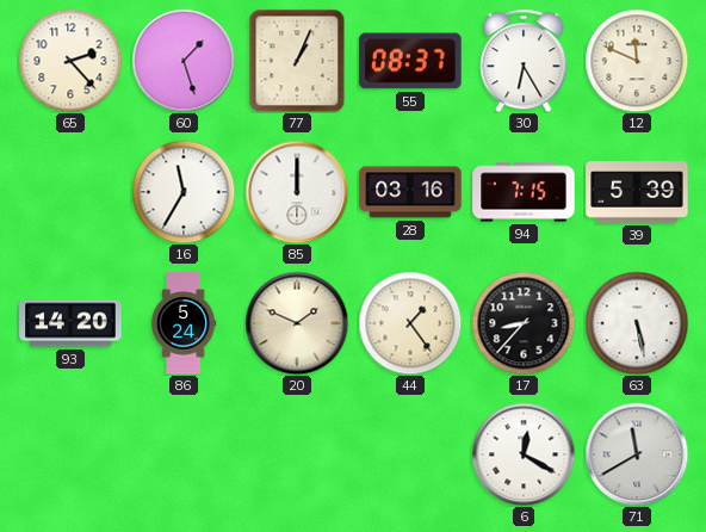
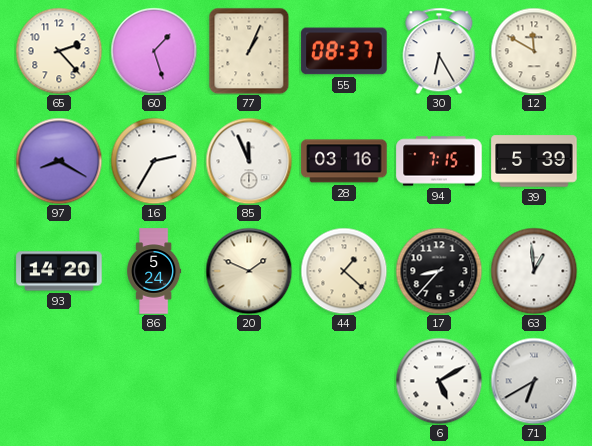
12: 11:49 -> 11:50 (534, 51)
97: none -> 8:20 (59, 161)
16: 11:35 -> 2:35 (154, 161)
85: 12:00 -> 11:56 (249, 161)
44: 1:24 -> 1:22 (344, 271)
63: 5:28 -> 12:59 (534, 271)
6: 12:20 -> 5:10 (439, 381)
71: 11:40 -> 6:40 (534, 381)
